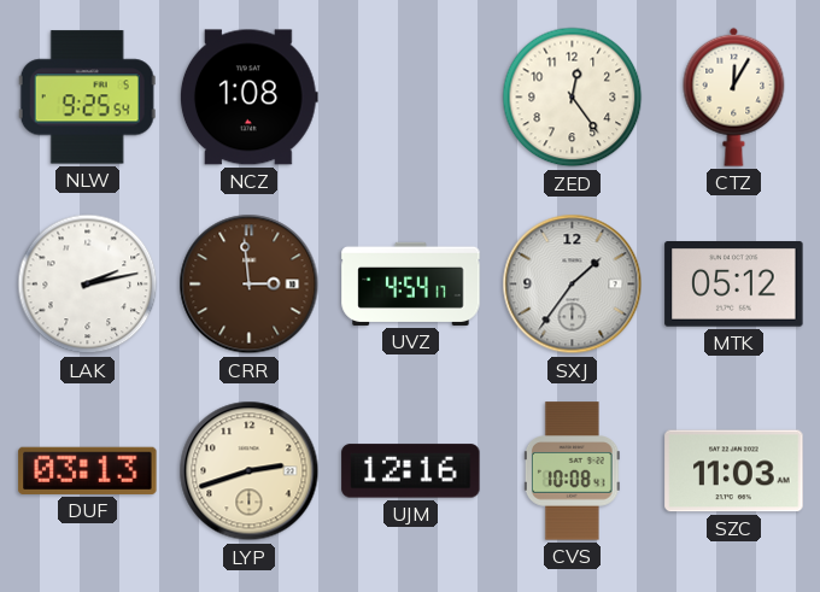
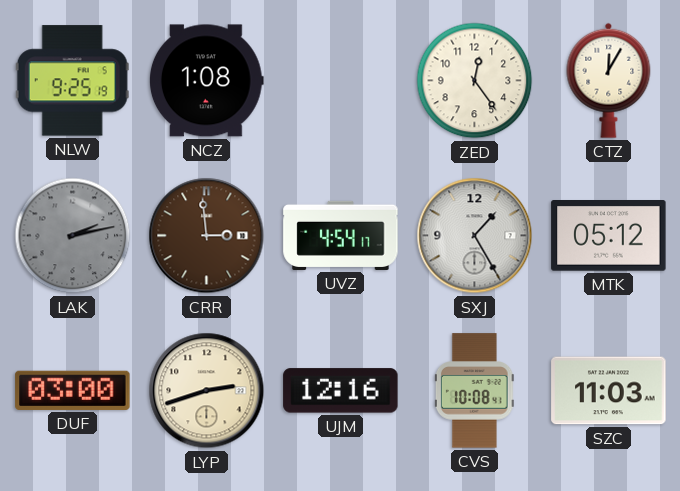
NLW: 9:25:54 -> 9:25:19 (72, 81)
LAK dial: white -> grey (73, 236)
SXJ: 1:36 -> 1:25 (475, 236)
DUF: 03:13 -> 03:00 (73, 390)
